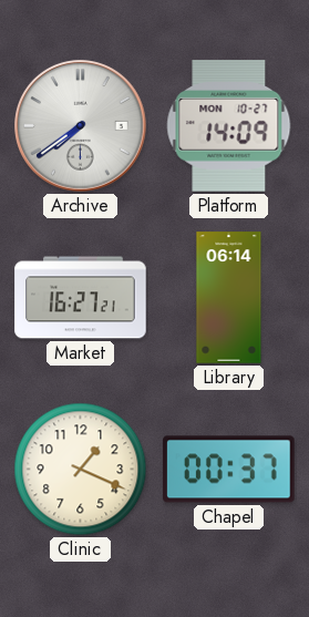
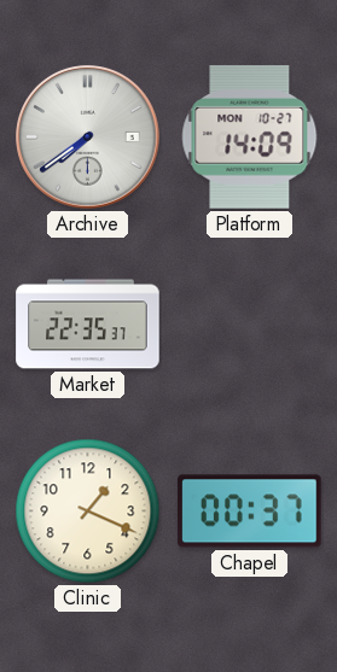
Market: 16:27 -> 22:35 (88, 325)
Library: 06:14 -> none (229, 298)
